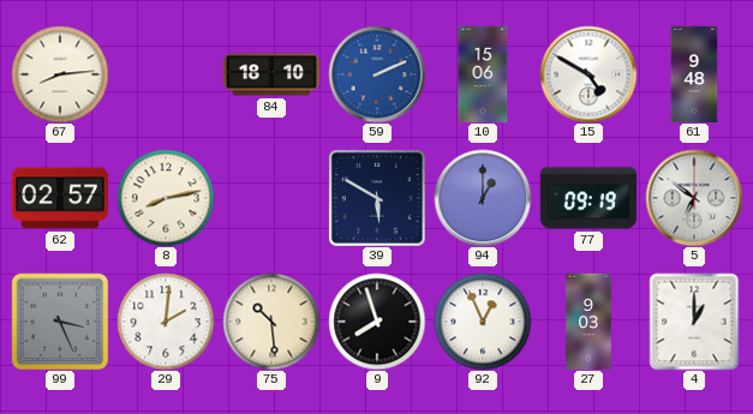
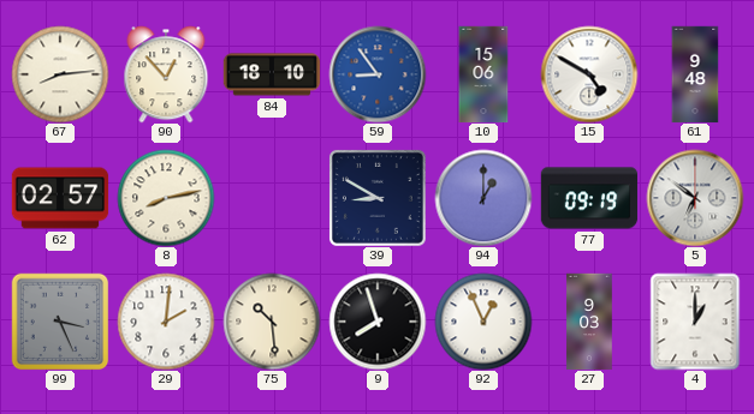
90: none -> 12:53 (166, 74)
59: 2:11 -> 8:54 (378, 74)
39: 5:50 -> 8:50 (378, 198)
